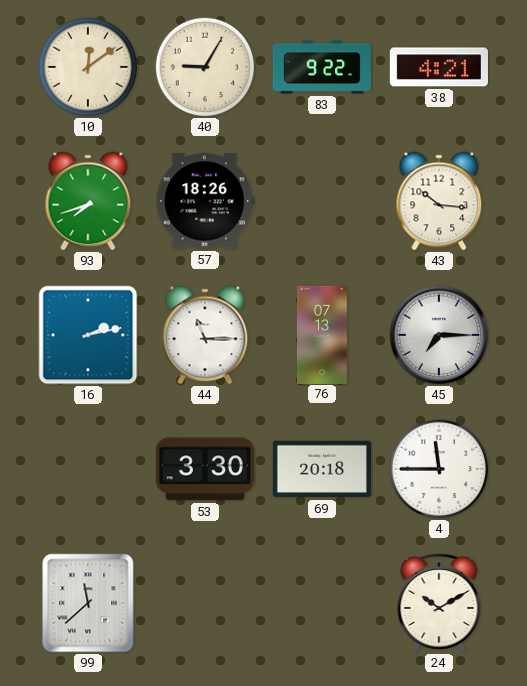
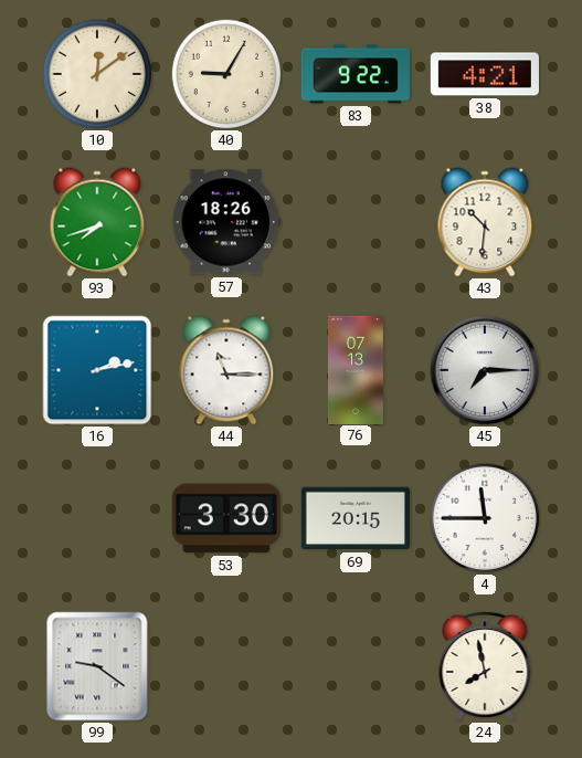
43: 10:16 -> 10:31 (485, 222)
69: 20:18 -> 20:15 (356, 518)
99: 11:38 -> 9:21 (97, 666)
24: 10:10 -> 7:58 (485, 666)
